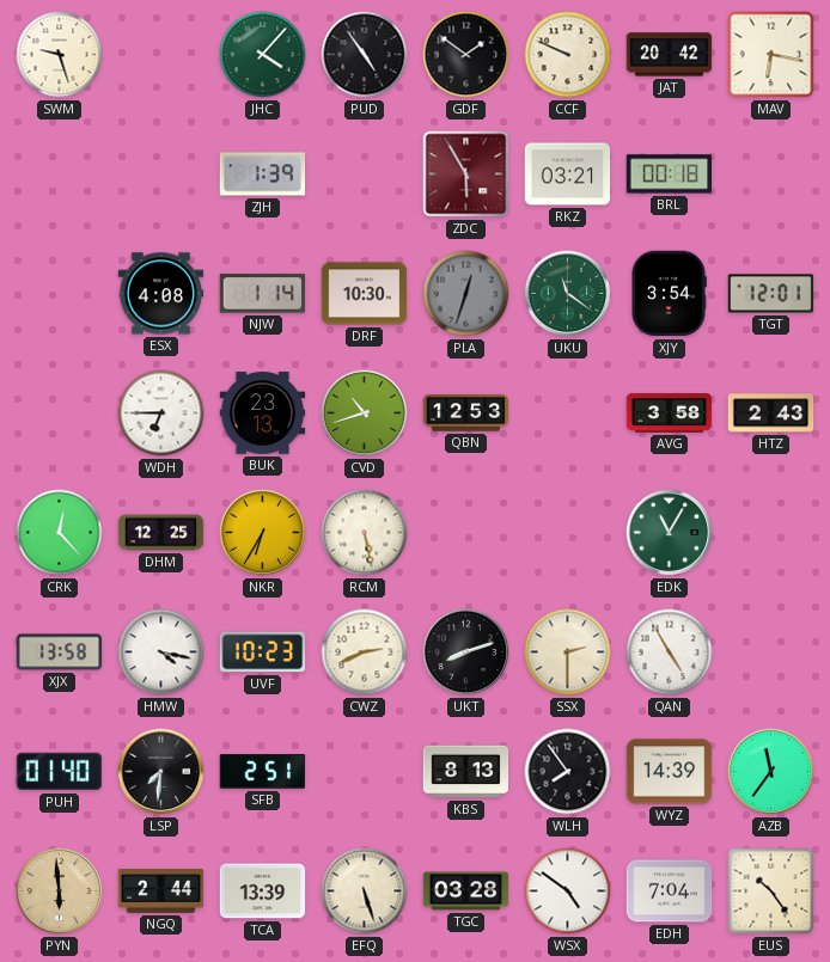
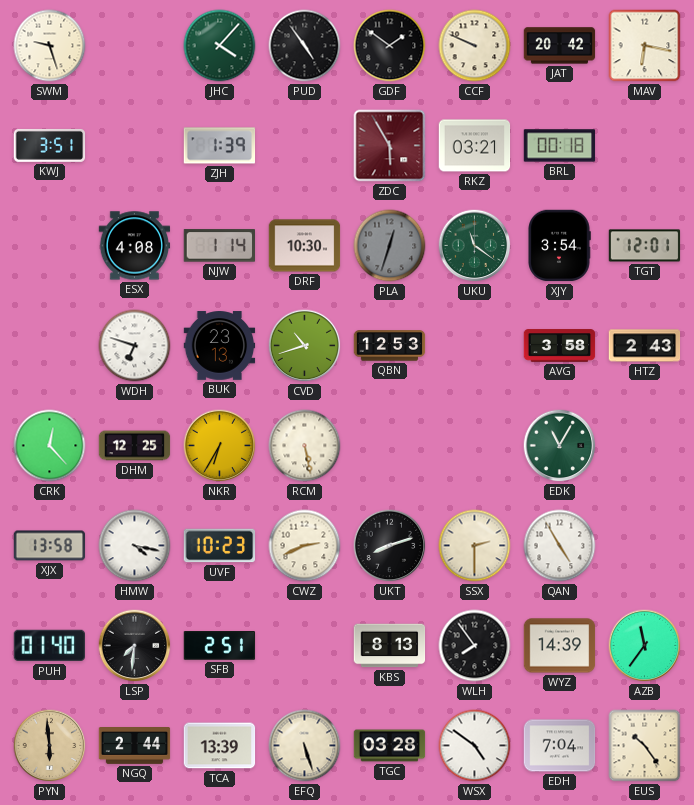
KWJ: none -> 3:51 (50, 145)
WDH: 6:45 -> 6:48 (135, 346)
